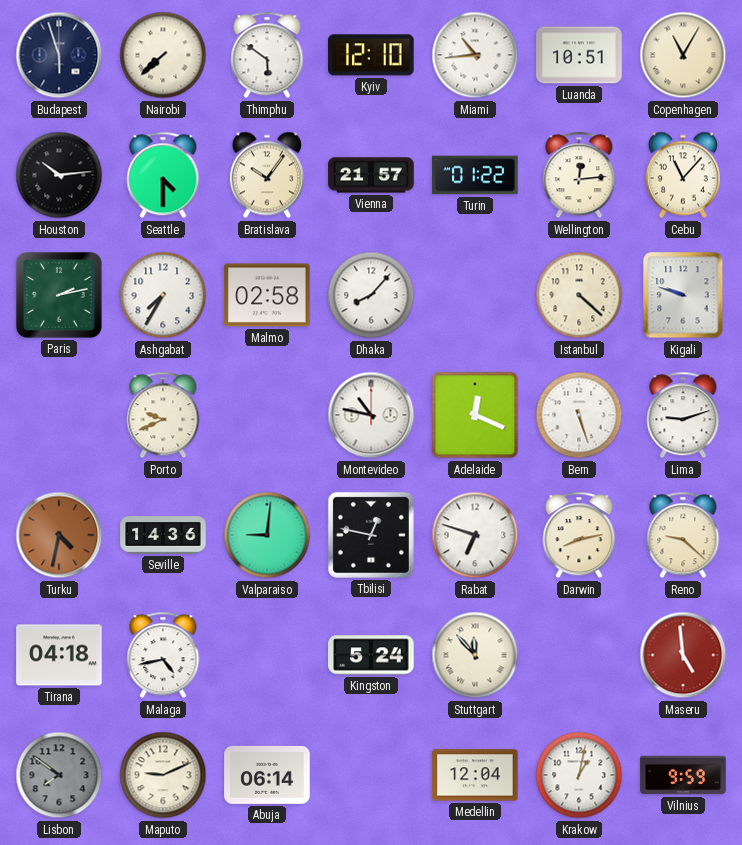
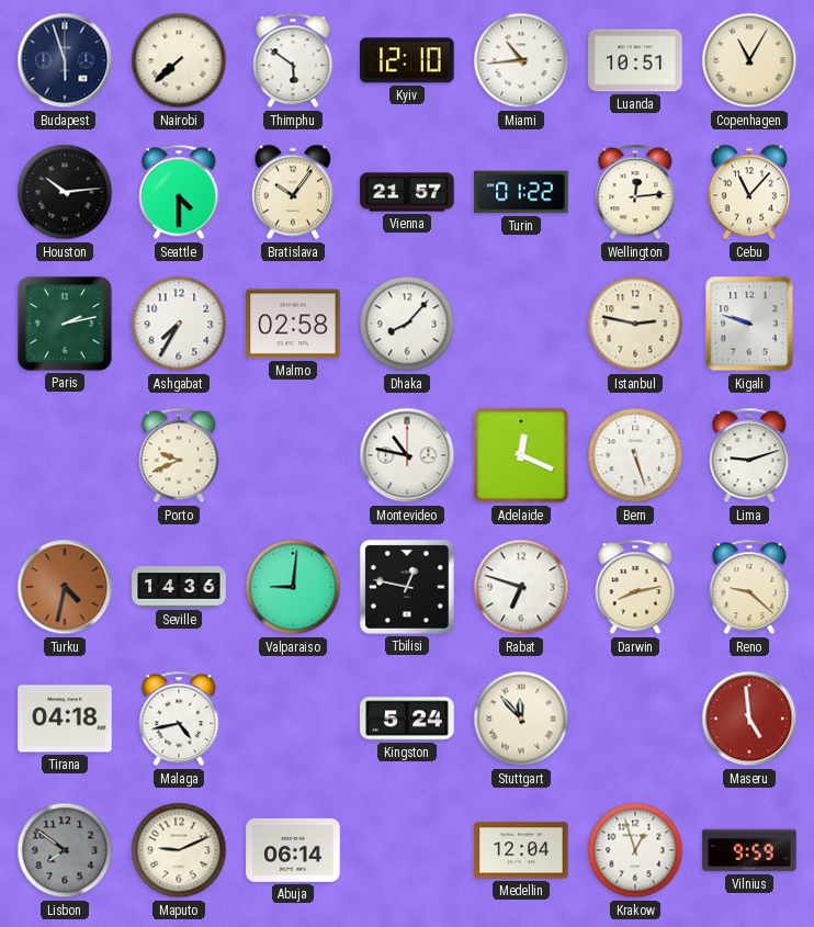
Istanbul: 4:22 -> 2:47 (635, 324)
Krakow: 1:02 -> 12:57 (635, 850)
